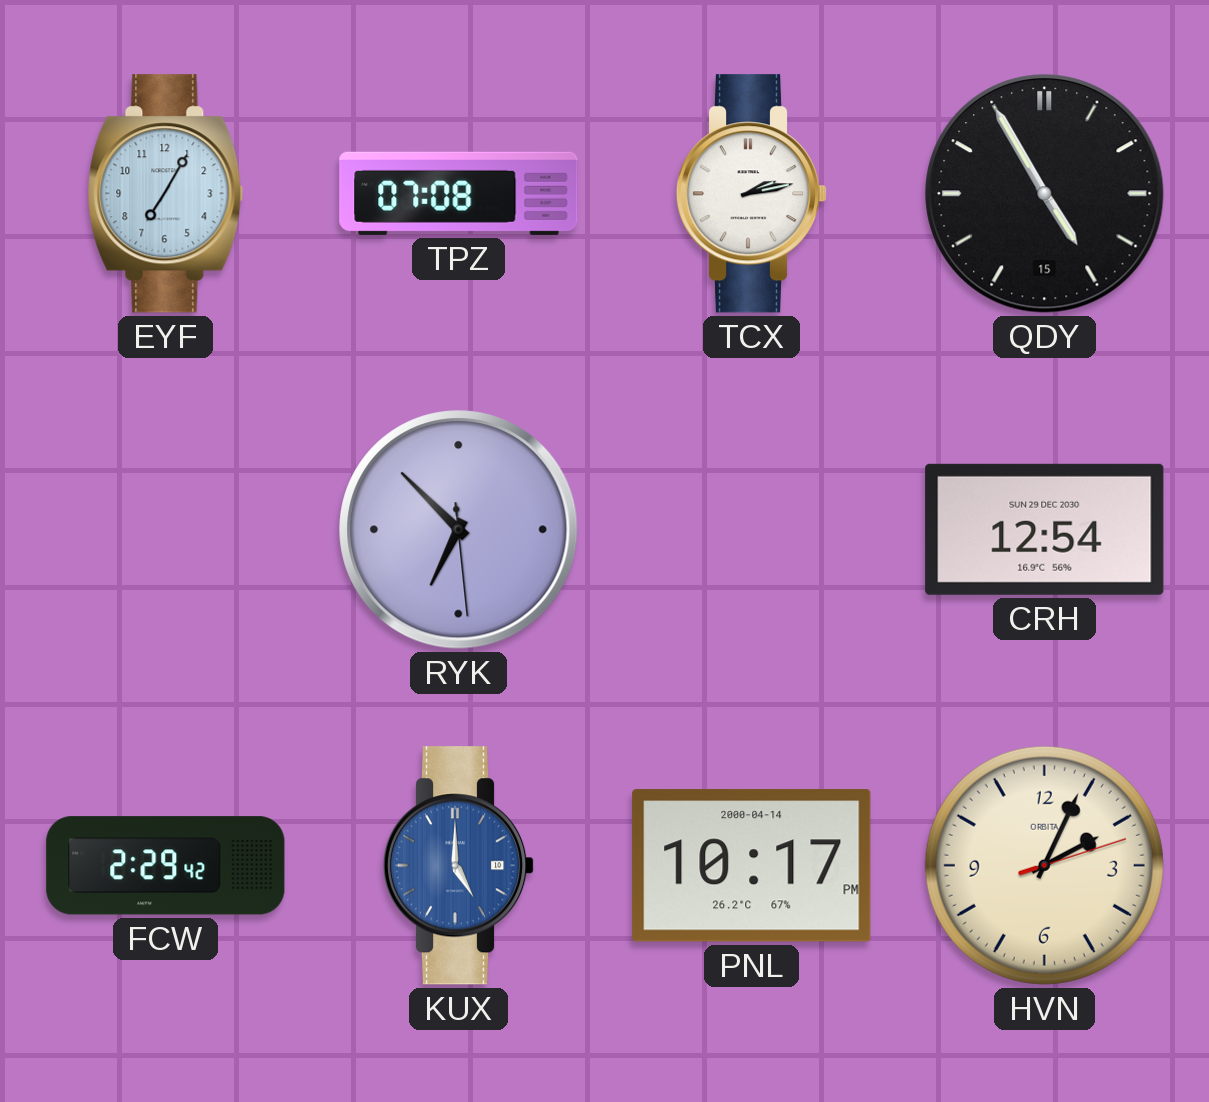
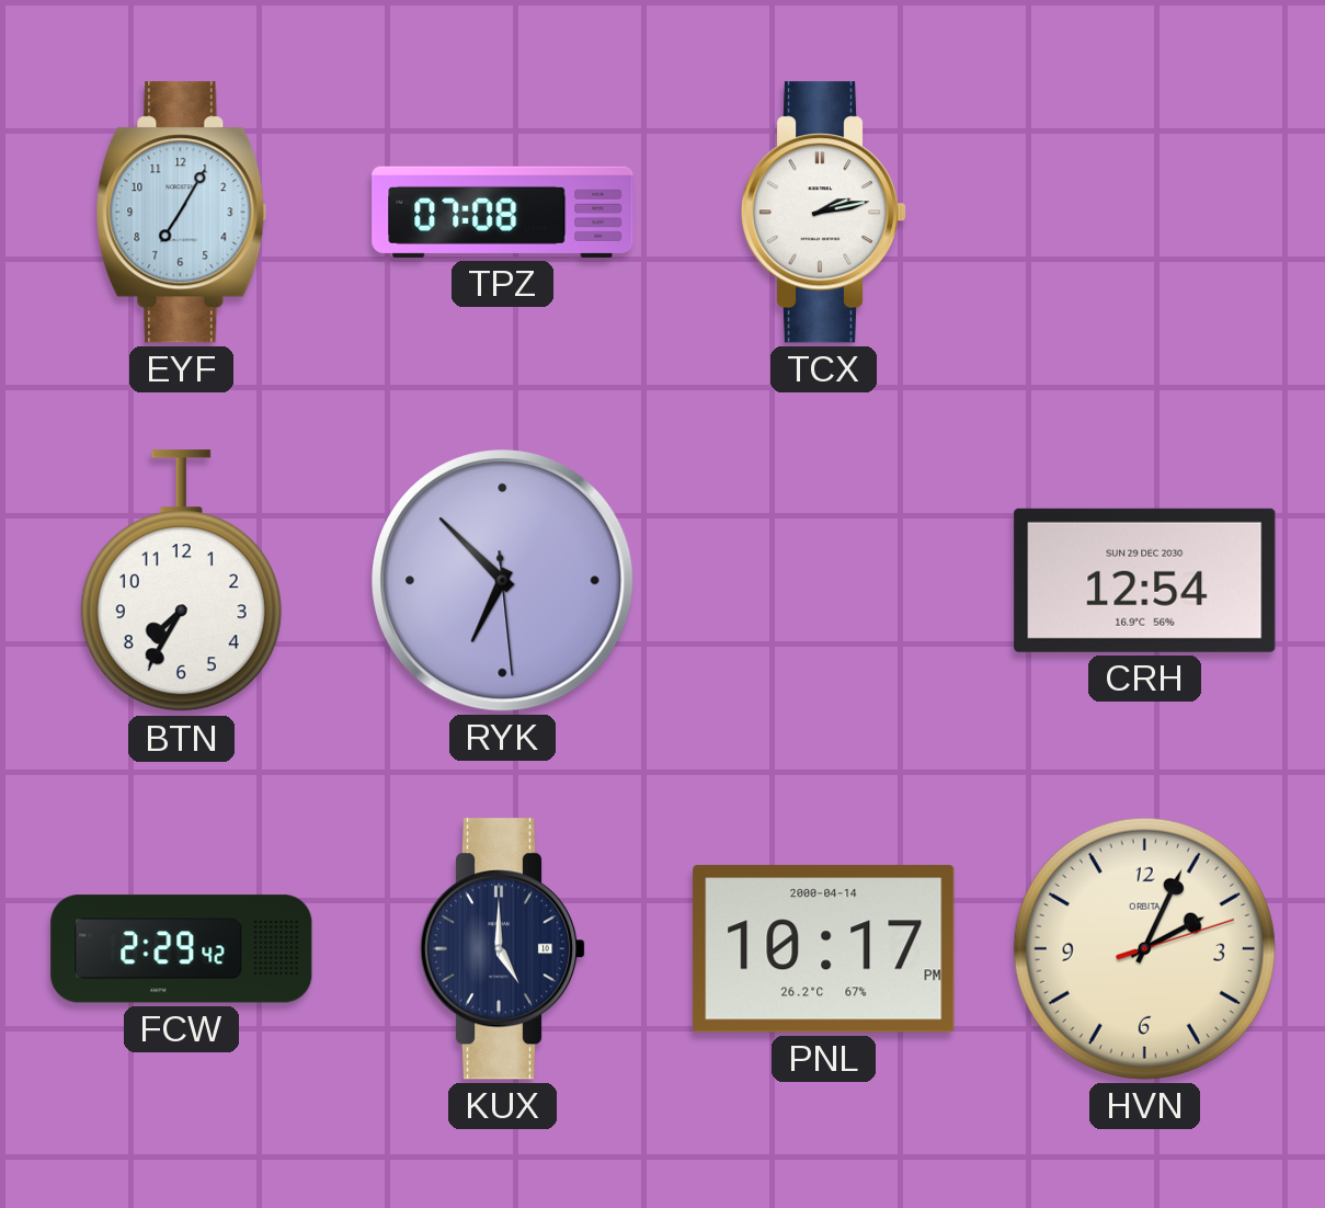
QDY: 4:55 -> none (1045, 194)
BTN: none -> 7:35 (181, 581)
KUX dial: blue -> navy (503, 949)
